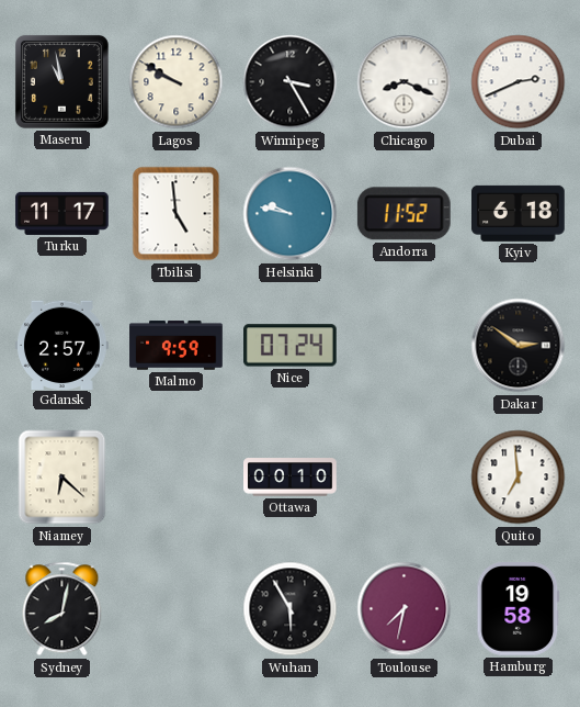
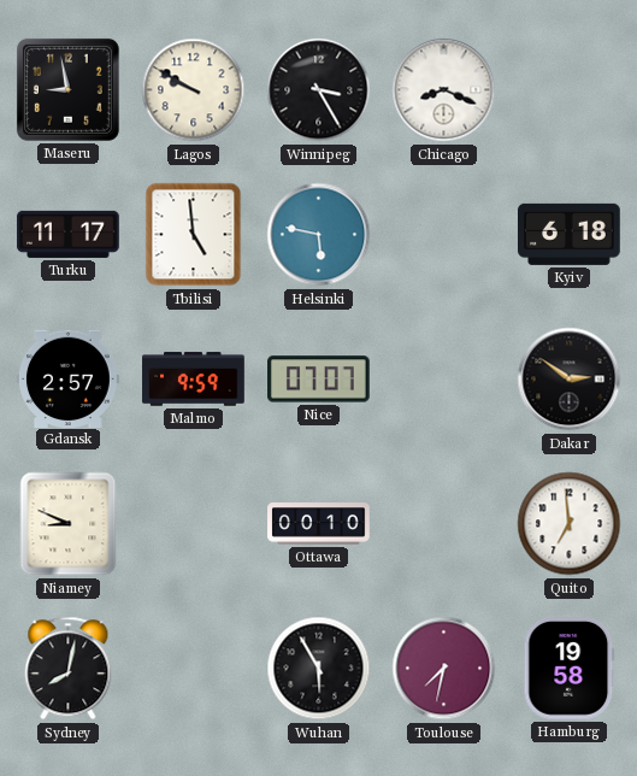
Maseru: 10:58 -> 8:58 (67, 89)
Dubai: 2:41 -> none (519, 82)
Helsinki: 9:47 -> 5:47 (319, 235)
Andorra: 11:52 -> none (403, 214)
Nice: 07:24 -> 07:07 (319, 380)
Niamey: 6:22 -> 8:49 (69, 524)
